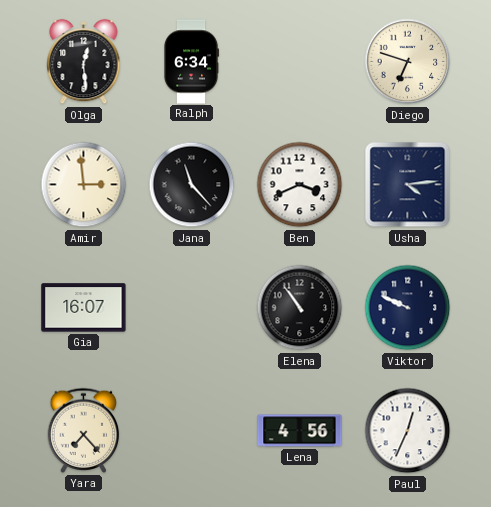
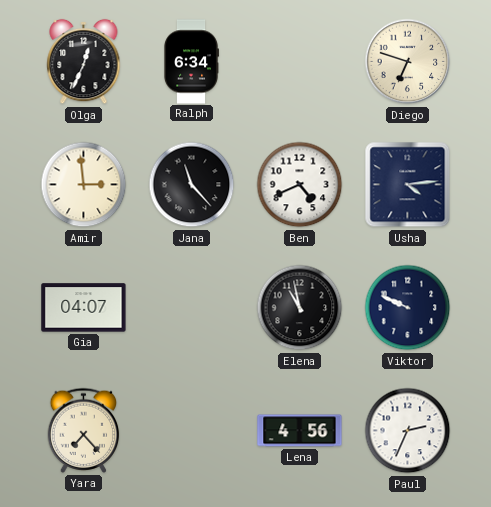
Olga: 12:29 -> 12:34 (84, 62)
Ben: 3:41 -> 4:41 (300, 185)
Gia: 16:07 -> 04:07 (84, 308)
Elena: 10:54 -> 10:58 (300, 308)
Paul: 12:34 -> 2:34 (408, 431)
